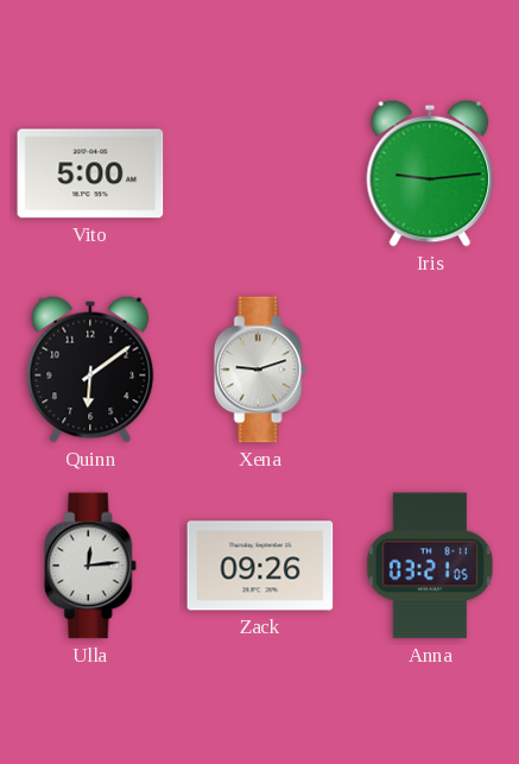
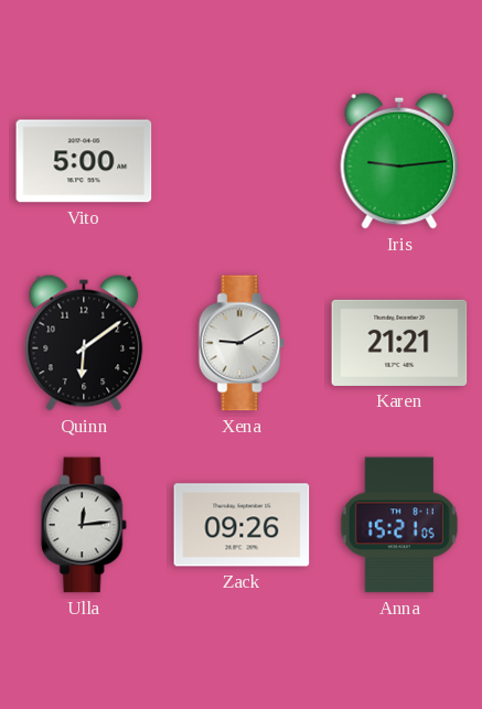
Xena: 9:12 -> 9:10 (242, 343)
Karen: none -> 21:21 (399, 343)
Anna: 03:21 -> 15:21 (399, 525)
